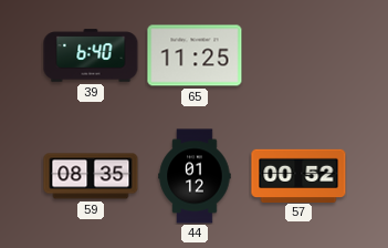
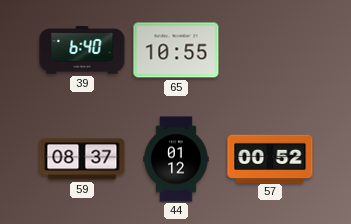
65: 11:25 -> 10:55 (176, 50)
59: 08:35 -> 08:37 (82, 159)
